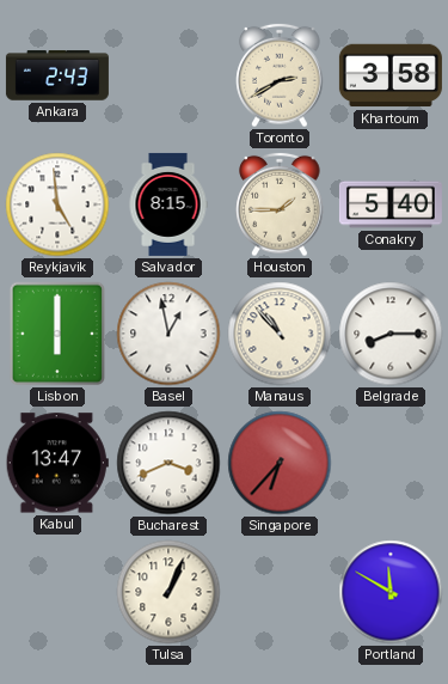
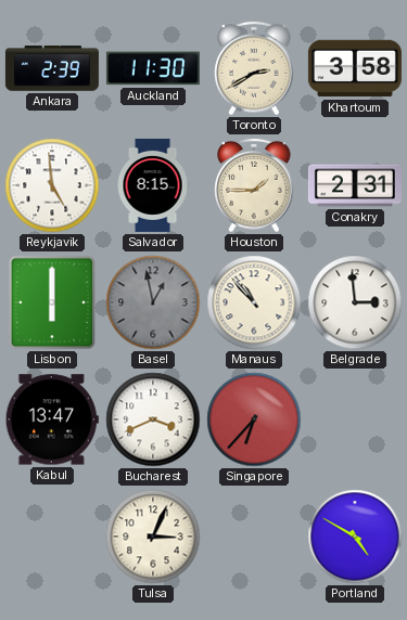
Ankara: 2:43 -> 2:39 (52, 68)
Auckland: none -> 11:30 (153, 68)
Conakry: 5:40 -> 2:31 (355, 185)
Basel dial: white -> grey (153, 302)
Belgrade: 8:15 -> 2:59 (355, 302)
Tulsa: 1:04 -> 3:04 (153, 537)
Portland: 11:50 -> 4:50 (355, 537)
